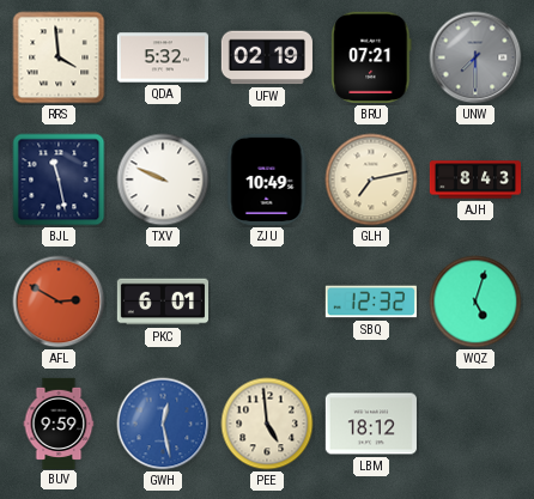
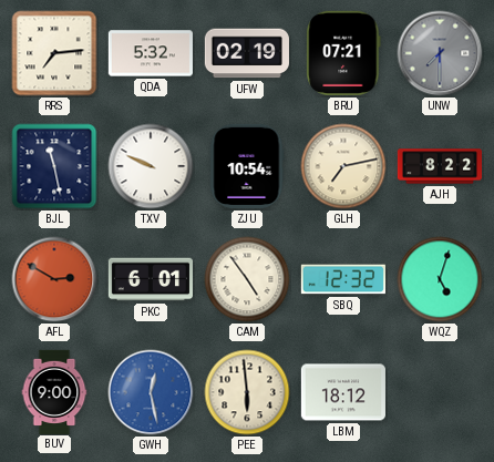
RRS: 3:59 -> 7:14 (54, 53)
ZJU: 10:49 -> 10:54 (247, 166)
AJH: 8:43 -> 8:22 (439, 166)
CAM: none -> 4:54 (247, 279)
BUV: 9:59 -> 9:00 (54, 391)
PEE: 4:59 -> 5:59 (247, 392)
